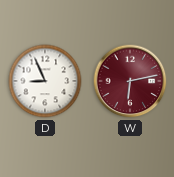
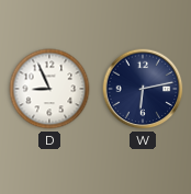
W dial: burgundy -> navy (143, 89)
